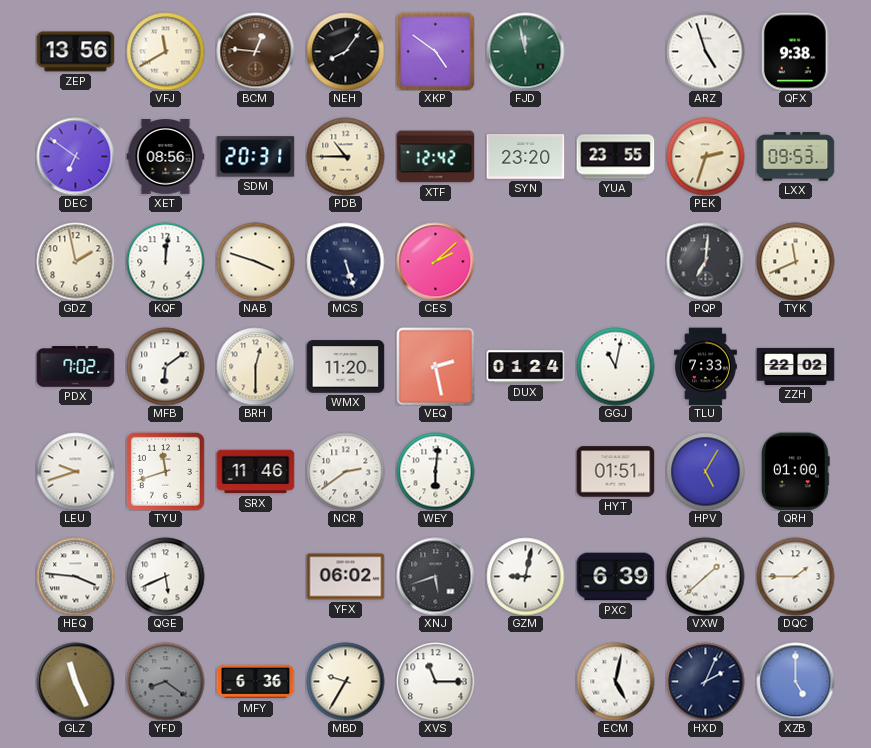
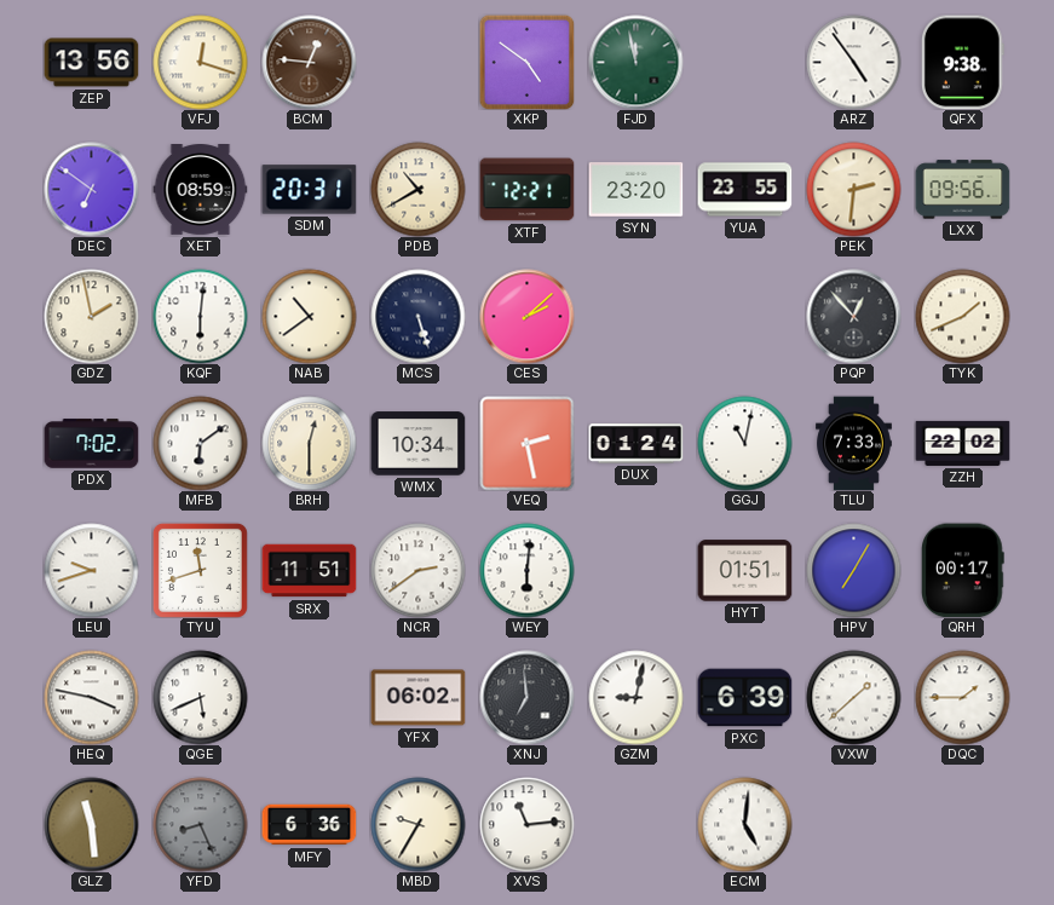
VFJ: 11:40 -> 12:18 (200, 62)
NEH: 8:06 -> none (345, 51)
ARZ: 4:57 -> 4:54 (853, 62)
XET: 08:56 -> 08:59 (200, 190)
PDB: 10:45 -> 10:40 (417, 189)
XTF: 12:42 -> 12:21 (526, 190)
PEK: 2:33 -> 2:31 (853, 189)
LXX: 09:53 -> 09:56 (962, 190)
KQF: 12:01 -> 6:01 (200, 316)
NAB: 3:48 -> 10:39 (309, 316)
PQP: 7:01 -> 12:53 (853, 316)
TYK: 11:41 -> 1:41 (962, 316)
WMX: 11:20 -> 10:34 (417, 444)
SRX: 11:46 -> 11:51 (309, 571)
HPV: 5:05 -> 7:05 (853, 570)
QRH: 01:00 -> 00:17 (963, 570)
HEQ: 3:46 -> 3:47 (91, 697)
XNJ: 5:42 -> 6:59 (526, 697)
GLZ: 11:26 -> 11:29 (91, 824)
YFD: 8:21 -> 8:26 (200, 824)
XVS: 11:15 -> 11:14 (526, 824)
ECM: 5:02 -> 5:01 (744, 824)
HXD: 2:04 -> none (705, 681)
XZB: 5:00 -> none (795, 681)
